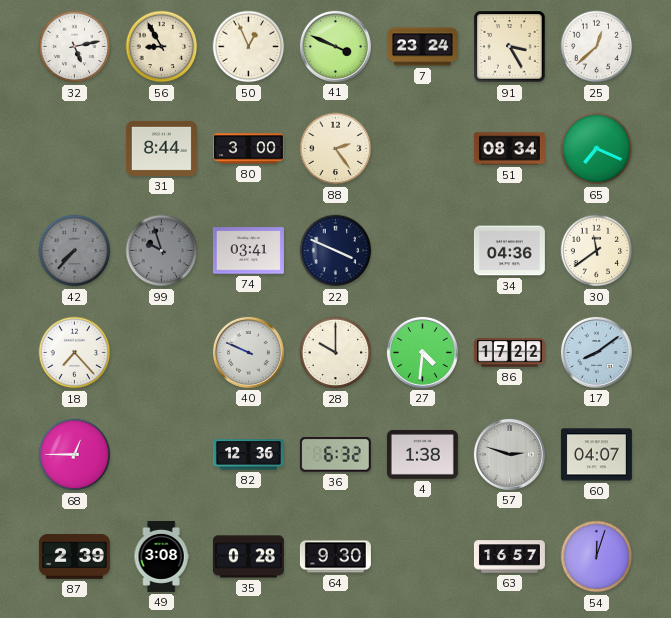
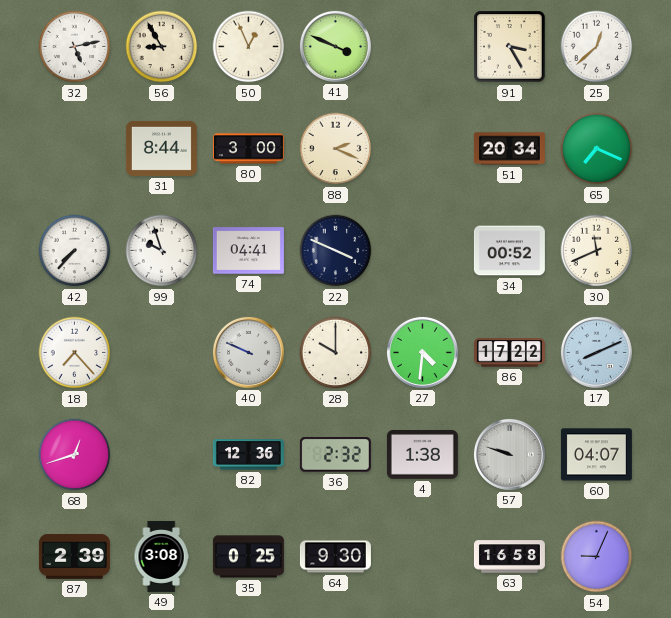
7: 23:24 -> none (422, 47)
88: 2:24 -> 2:19 (336, 149)
51: 08:34 -> 20:34 (509, 149)
42 dial: grey -> white (75, 251)
99 dial: grey -> white (162, 251)
74: 03:41 -> 04:41 (248, 251)
34: 04:36 -> 00:52 (509, 251)
30: 11:39 -> 11:41 (597, 251)
17: 8:09 -> 8:11 (596, 352)
68: 12:45 -> 12:42 (75, 455)
36: 6:32 -> 2:32 (335, 455)
57: 2:48 -> 9:48 (509, 454)
35: 0:28 -> 0:25 (248, 557)
63: 16:57 -> 16:58 (509, 557)
54: 12:03 -> 9:04 (597, 557)
